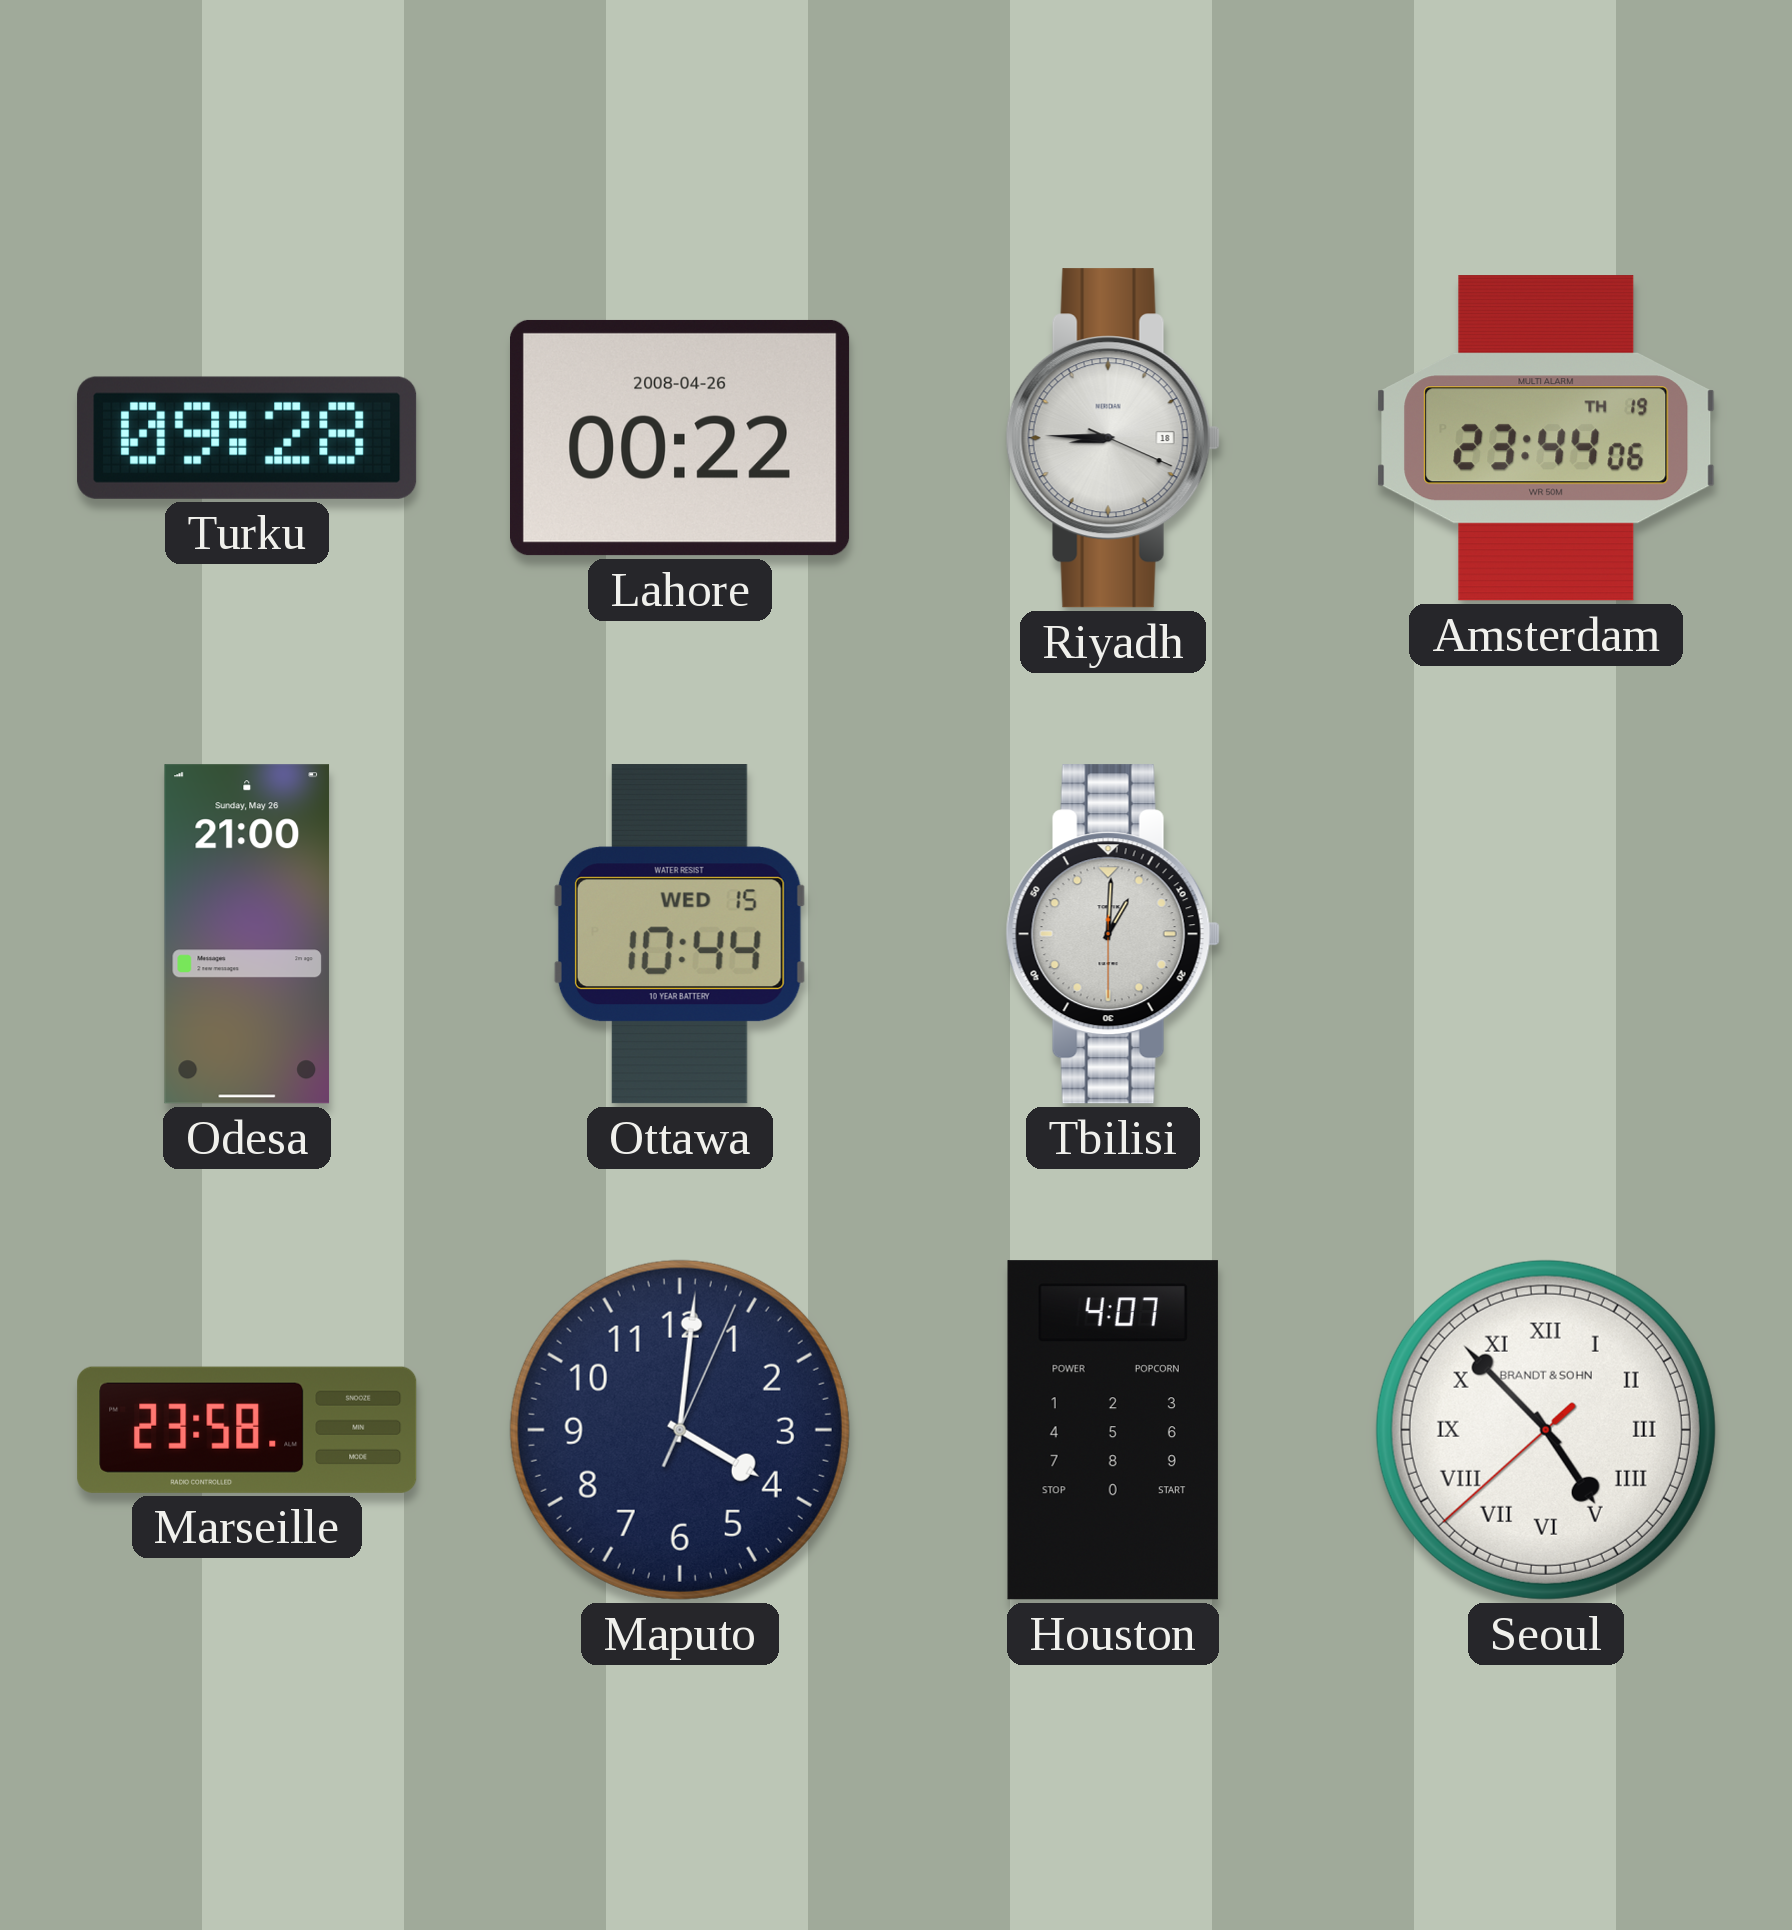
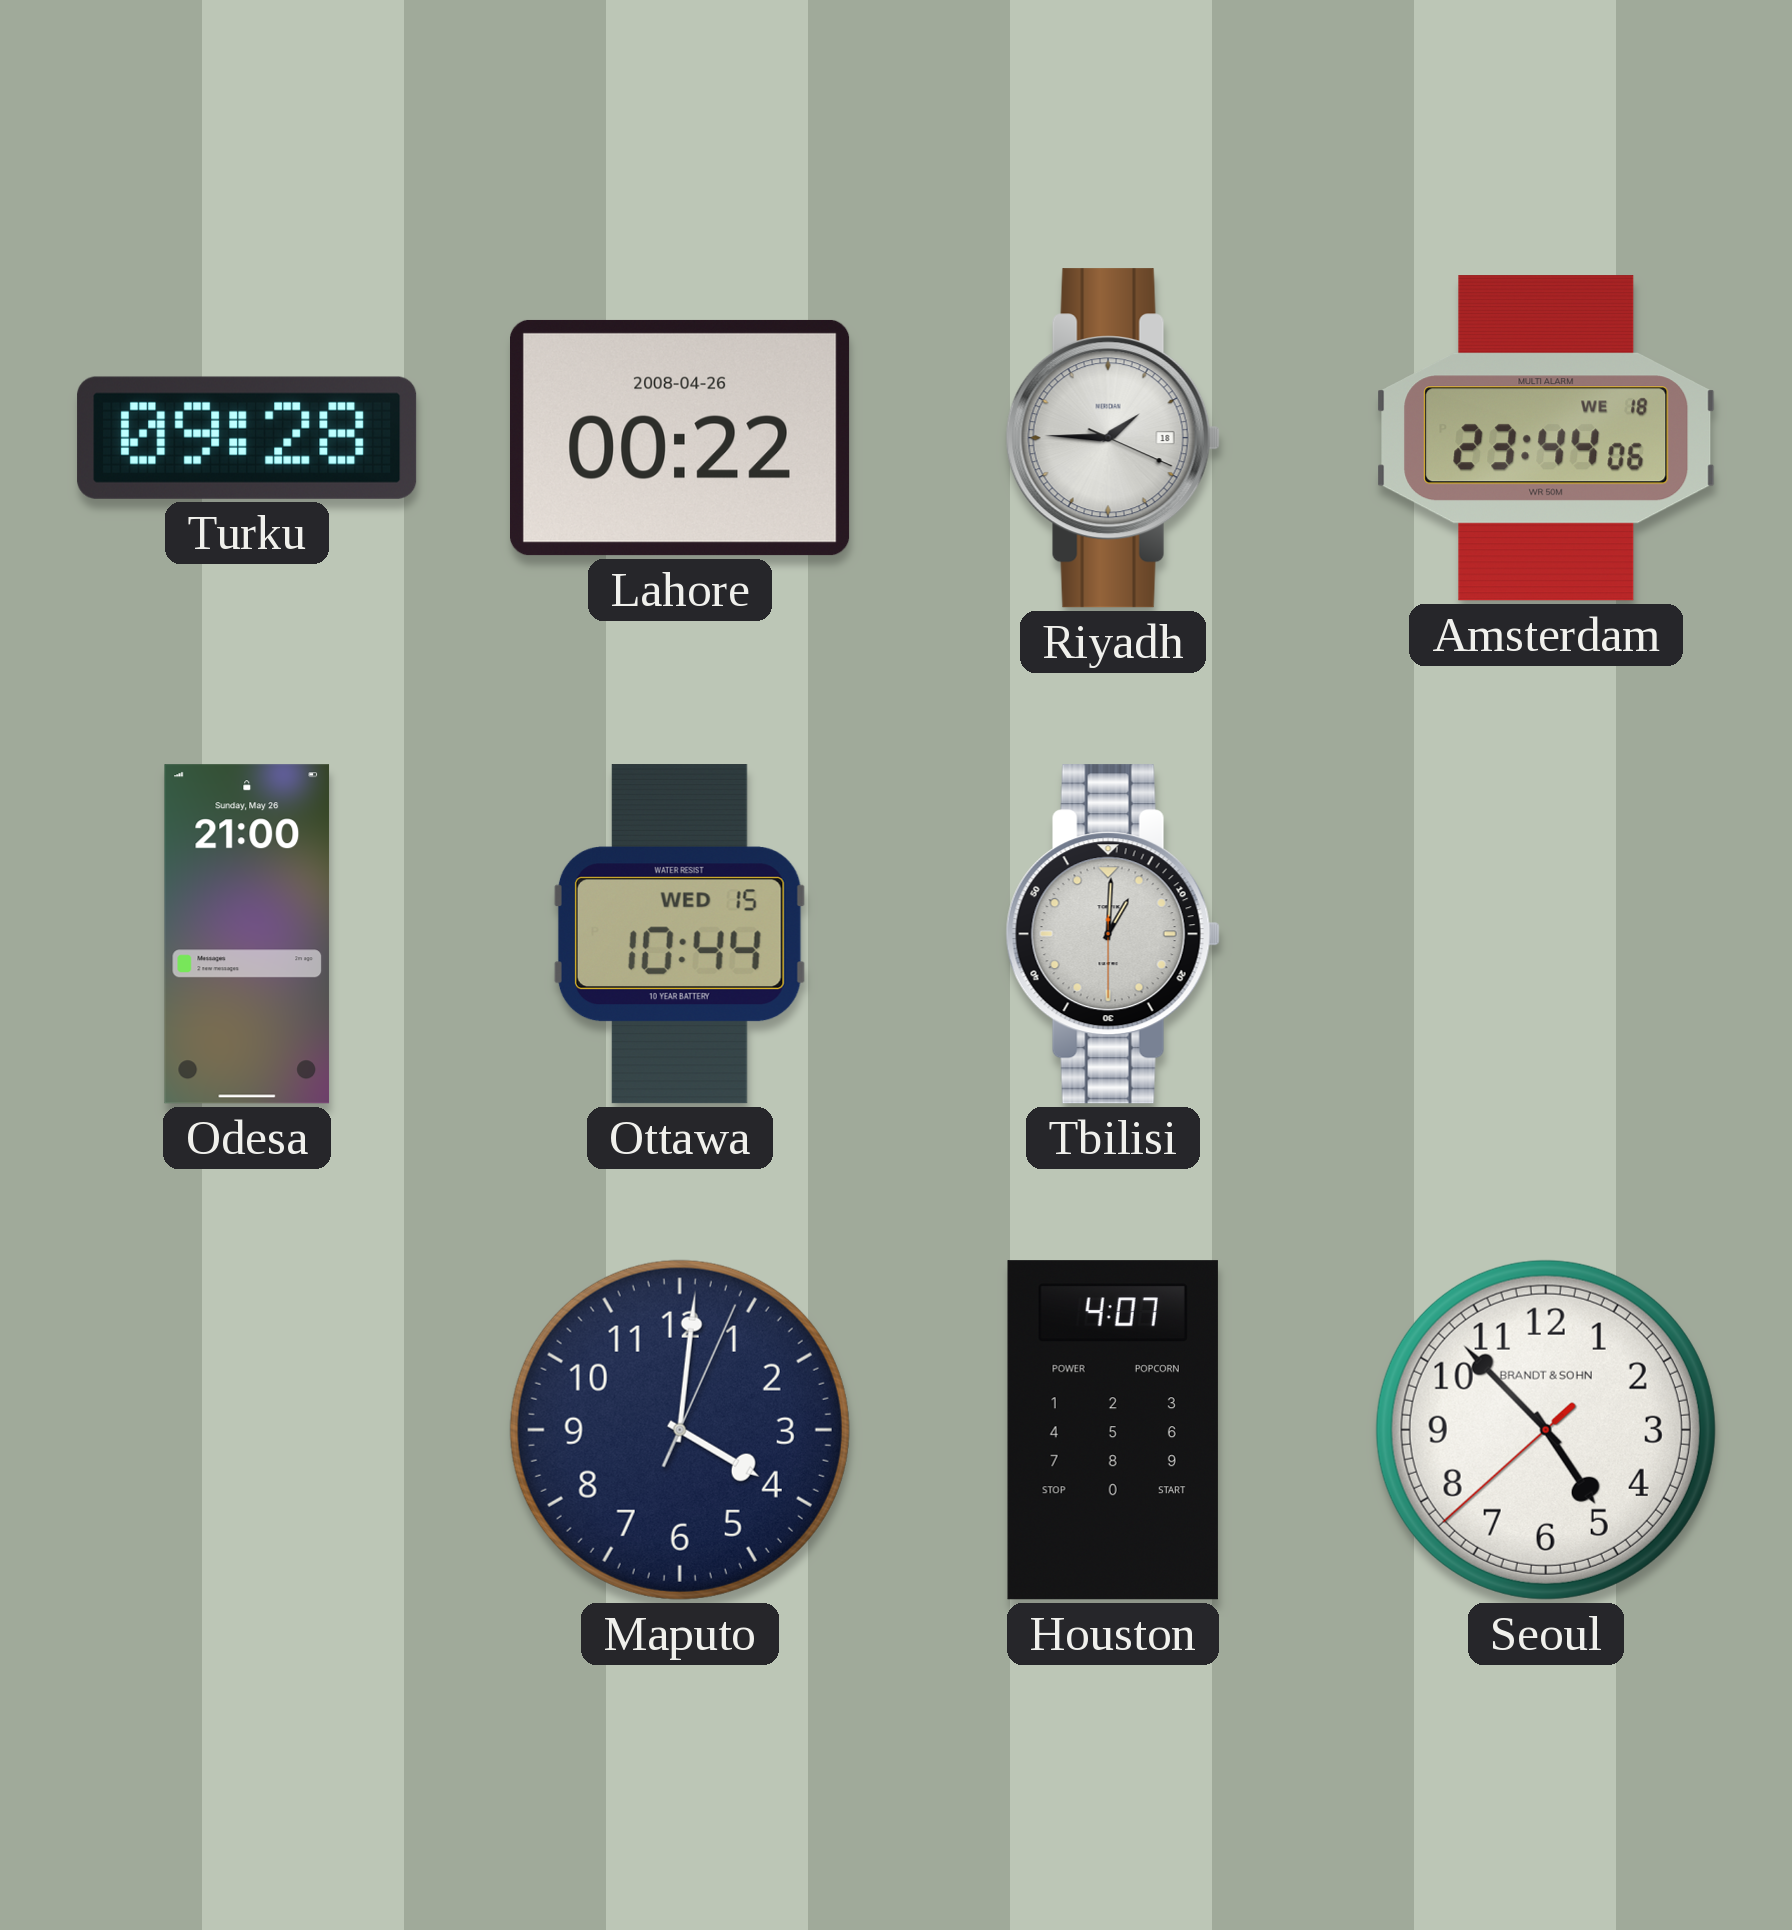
Riyadh: 8:45 -> 1:45 (1113, 438)
Amsterdam date: TH 19 -> WE 18 (1546, 438)
Marseille: 23:58 -> none (247, 1430)
Seoul numerals: Roman -> Arabic (1546, 1430)
